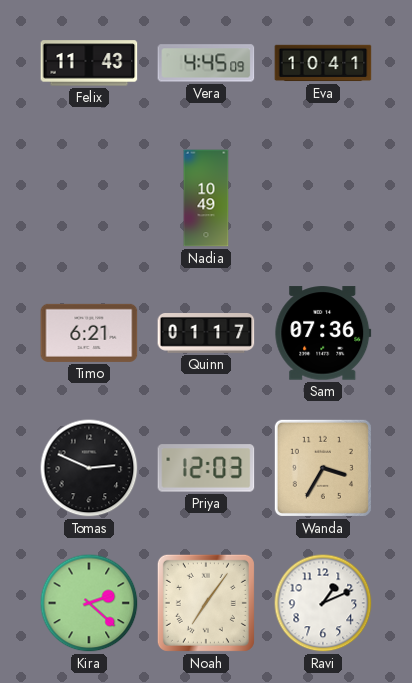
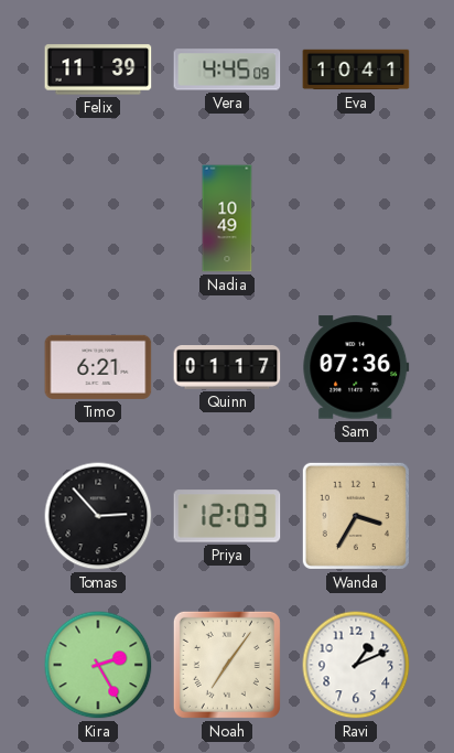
Felix: 11:43 -> 11:39 (98, 69)
Tomas: 2:49 -> 2:53 (98, 516)
Kira: 2:22 -> 2:25 (98, 665)
